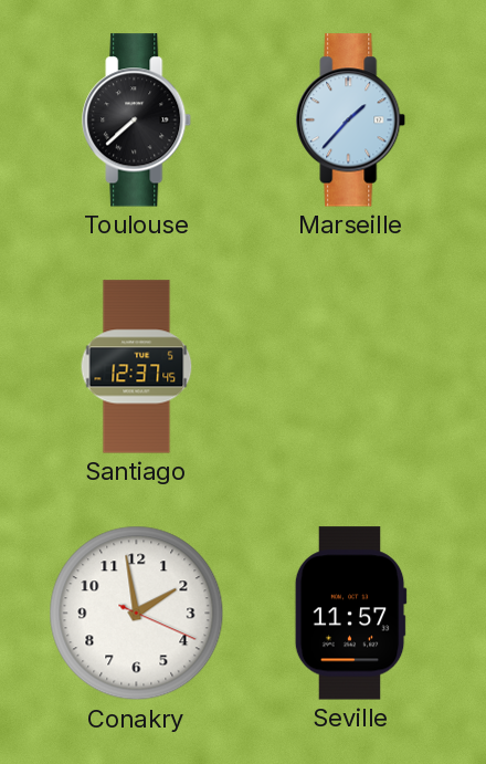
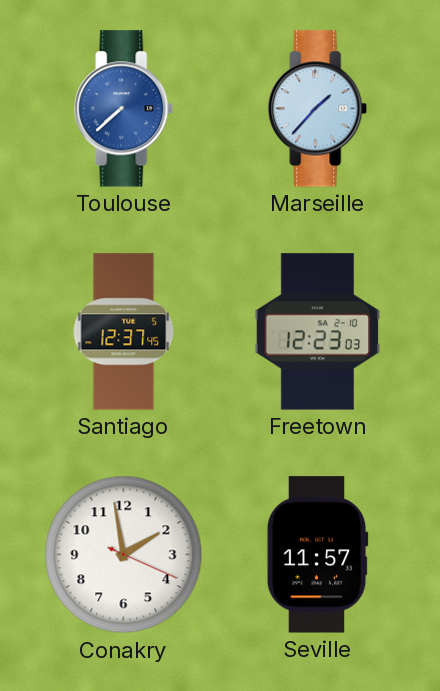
Toulouse dial: black -> blue (124, 109)
Freetown: none -> 12:23 (318, 332)
